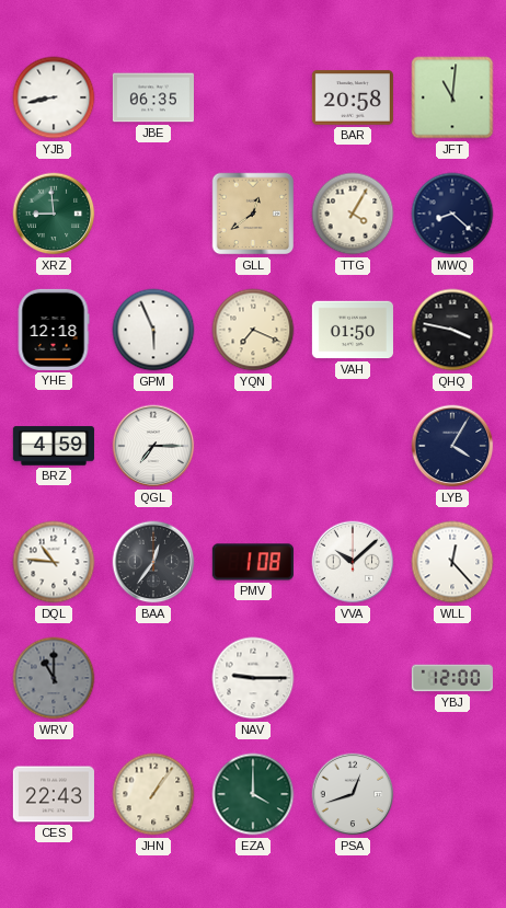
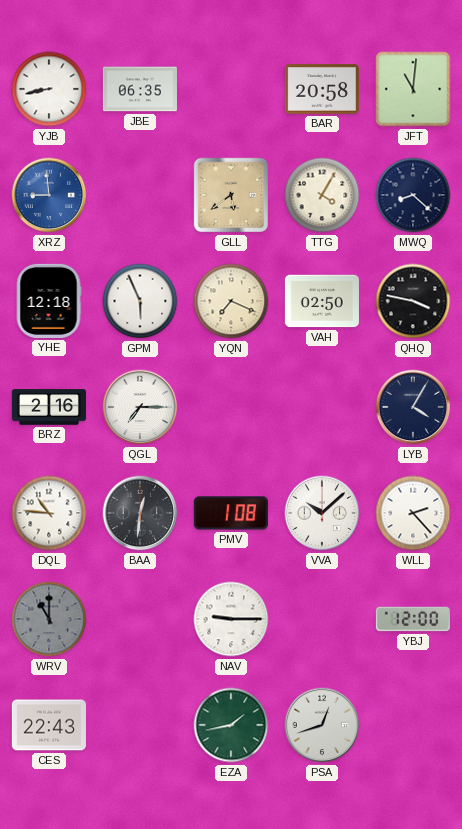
XRZ dial: green -> blue (49, 195)
GLL: 12:39 -> 5:39 (231, 195)
VAH: 01:50 -> 02:50 (322, 301)
BRZ: 4:59 -> 2:16 (49, 407)
BAA: 12:36 -> 12:31 (140, 513)
WLL: 12:23 -> 2:23 (413, 513)
JHN: 1:06 -> none (153, 794)
EZA: 4:00 -> 1:43 (231, 725)
